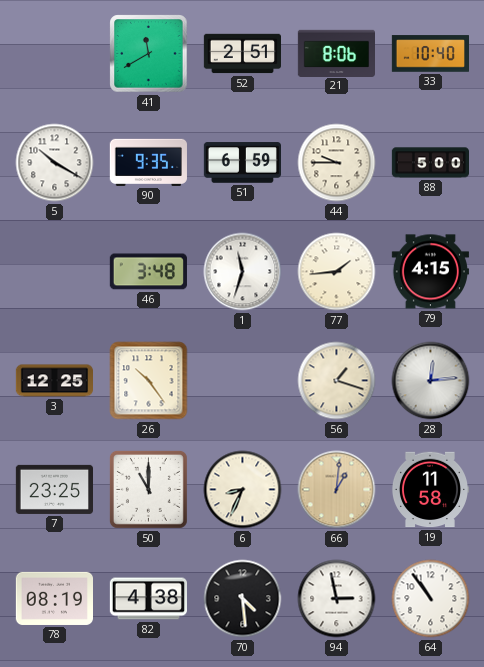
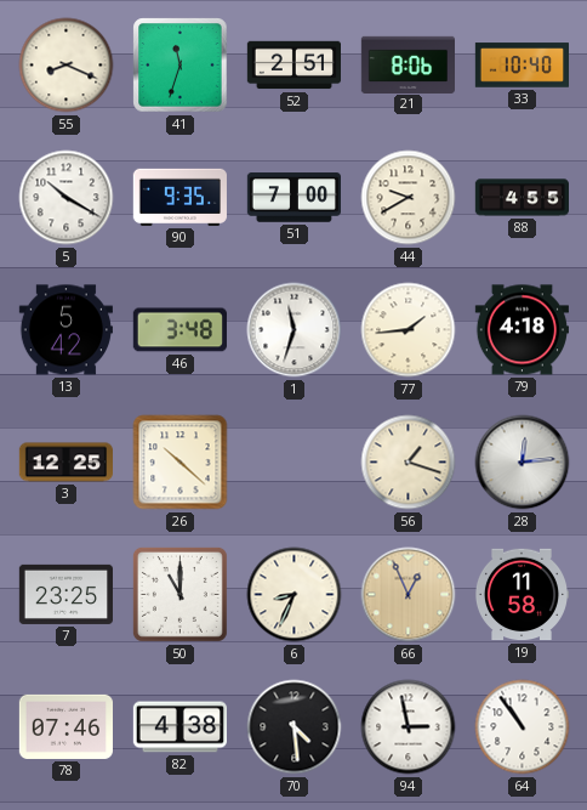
55: none -> 8:19 (67, 66)
41: 11:40 -> 11:33 (181, 66)
51: 6:59 -> 7:00 (293, 198)
44: 9:45 -> 9:40 (409, 198)
88: 5:00 -> 4:55 (523, 198)
13: none -> 5:42 (65, 330)
79: 4:15 -> 4:18 (522, 330)
26: 10:24 -> 10:22 (181, 463)
66: 1:01 -> 12:56 (409, 595)
78: 08:19 -> 07:46 (65, 726)
